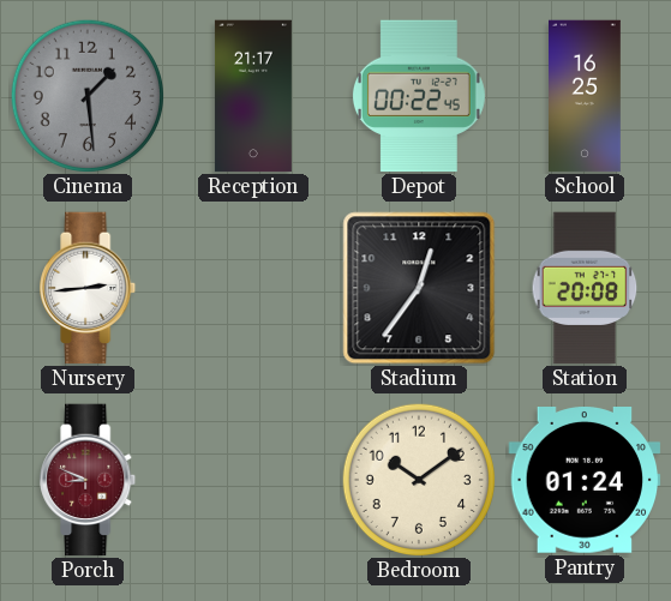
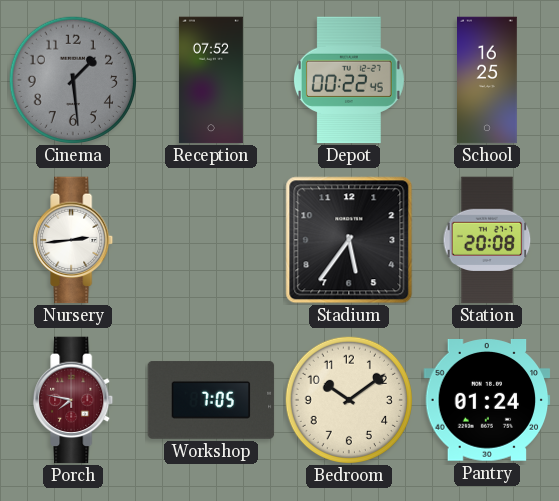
Reception: 21:17 -> 07:52 (211, 80)
Stadium: 12:36 -> 5:36 (349, 240)
Porch: 8:49 -> 7:47 (74, 400)
Workshop: none -> 7:05 (211, 400)
